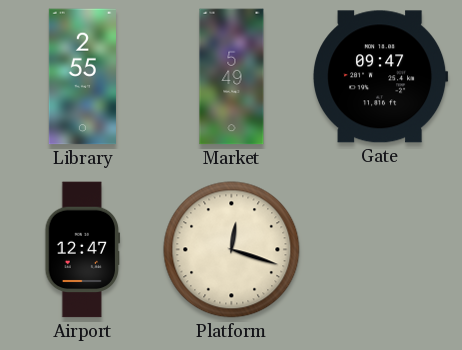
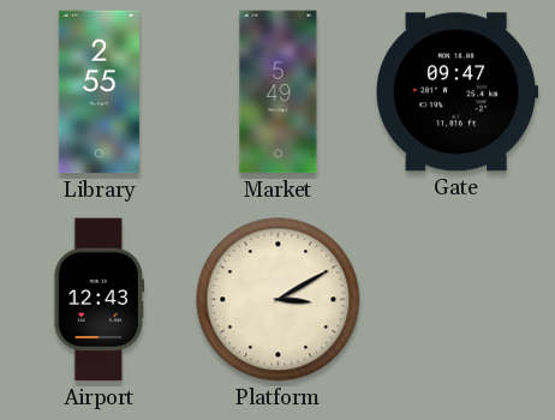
Airport: 12:47 -> 12:43 (100, 300)
Platform: 12:18 -> 3:10 (279, 300)
